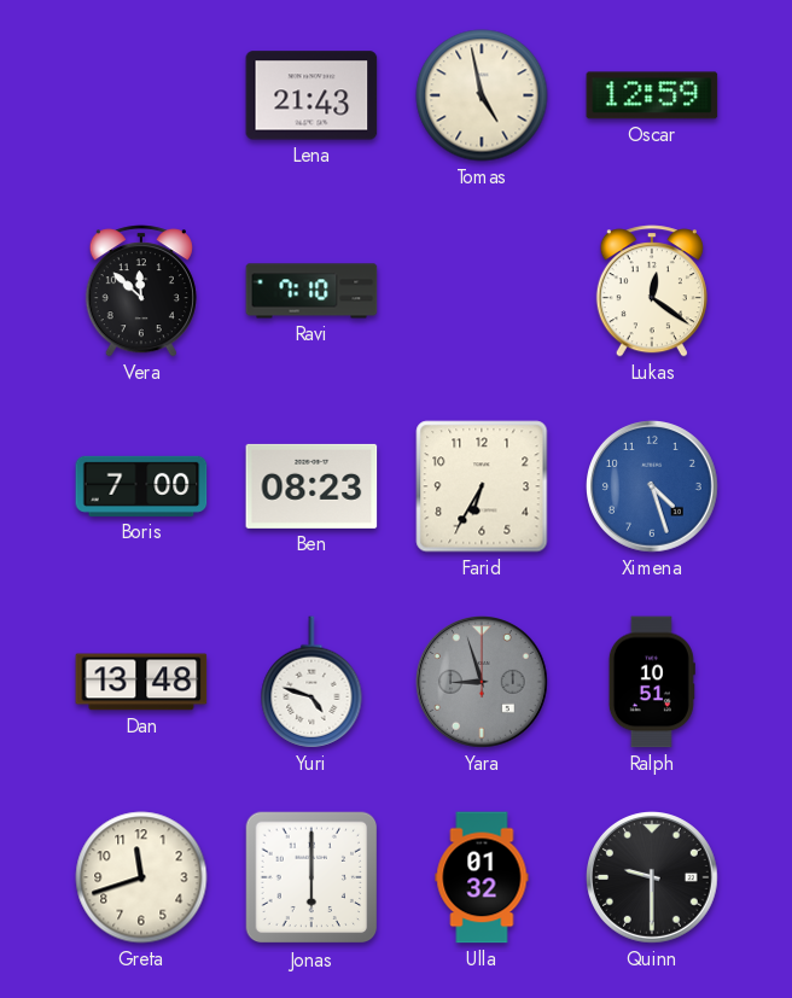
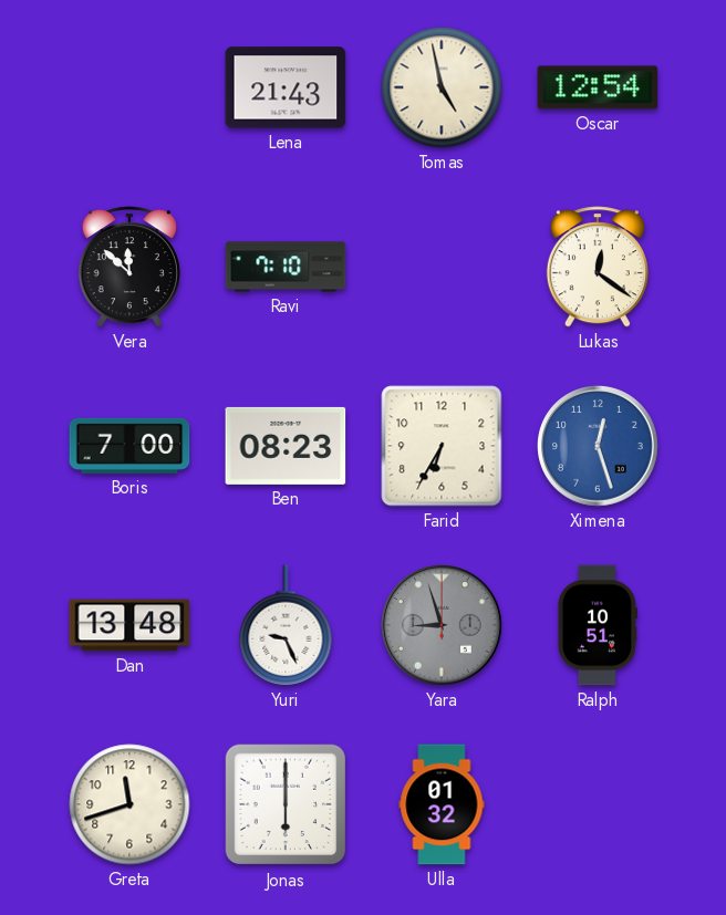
Oscar: 12:59 -> 12:54 (598, 87)
Ximena: 4:27 -> 12:27 (599, 447)
Yuri: 4:48 -> 9:26 (286, 625)
Quinn: 9:30 -> none (653, 879)
